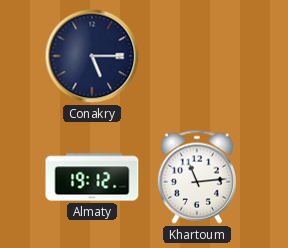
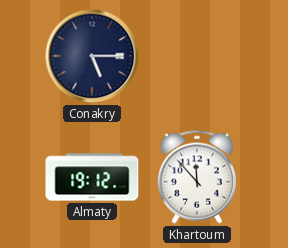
Khartoum: 11:14 -> 11:53 (197, 177)
